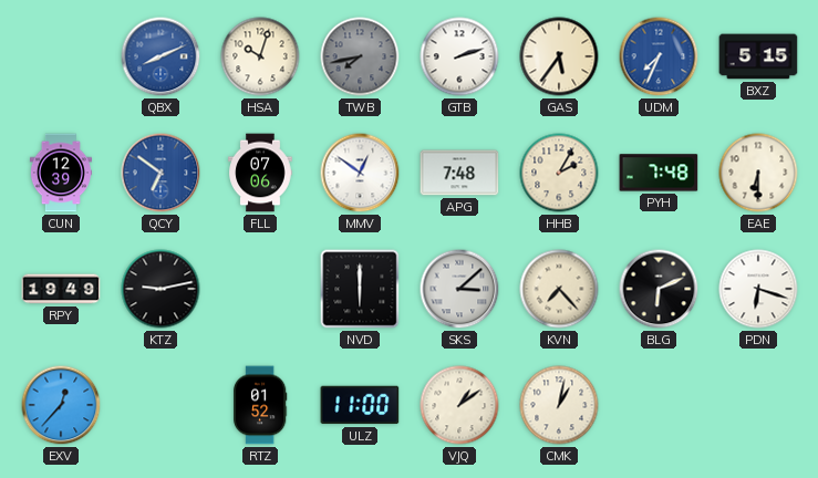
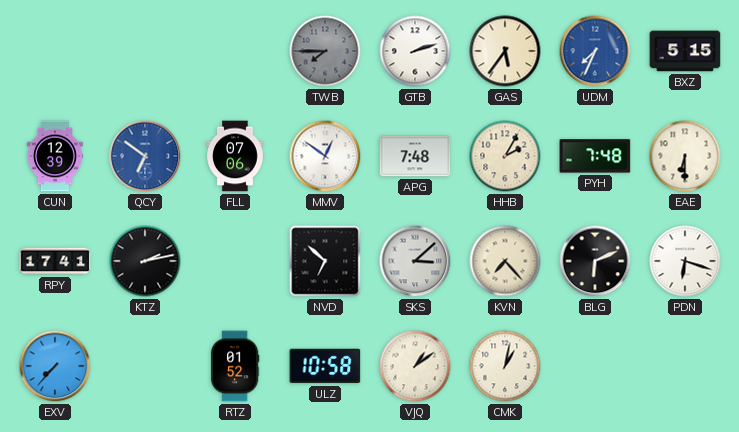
QBX: 8:11 -> none (161, 56)
HSA: 10:03 -> none (260, 56)
TWB: 7:43 -> 7:45 (325, 51)
RPY: 19:49 -> 17:41 (55, 261)
KTZ: 9:13 -> 2:13 (145, 261)
NVD: 6:00 -> 6:52 (325, 261)
EXV: 12:37 -> 7:37 (55, 366)
ULZ: 11:00 -> 10:58 (325, 366)
